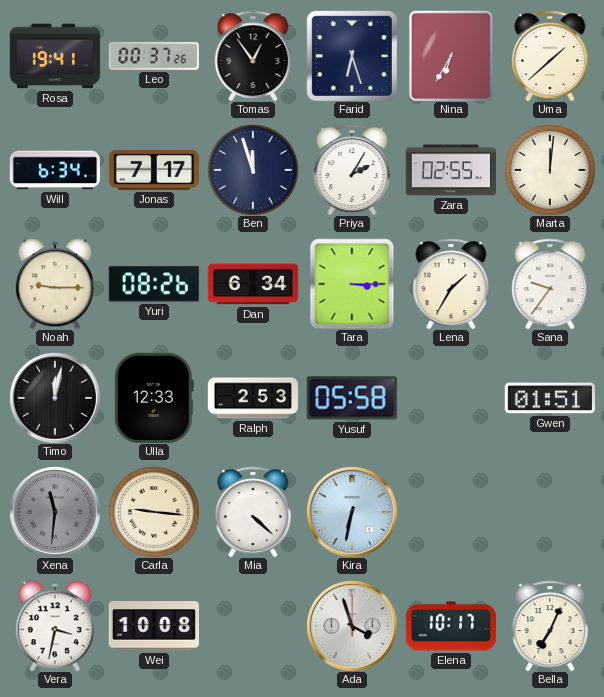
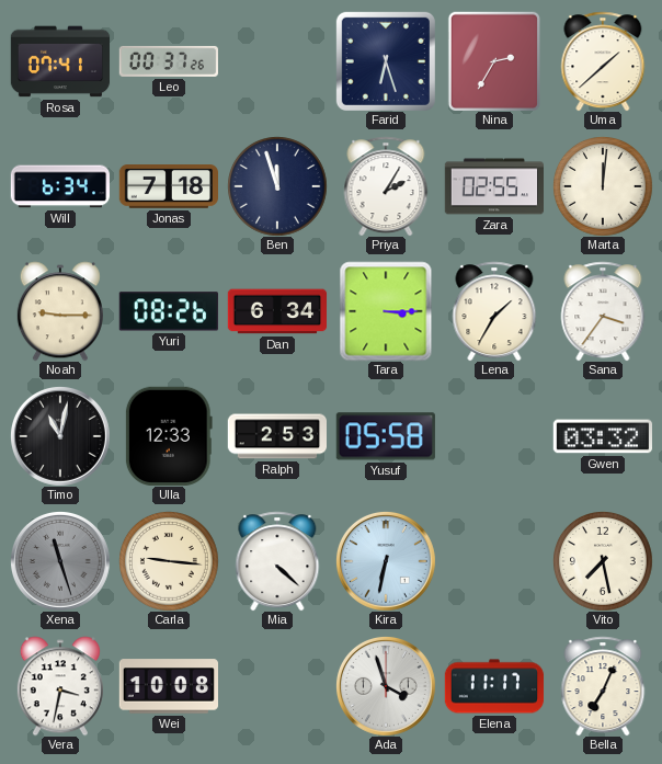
Rosa: 19:41 -> 07:41 (60, 61)
Tomas: 12:54 -> none (253, 56)
Nina: 6:35 -> 2:35 (493, 60)
Jonas: 7:17 -> 7:18 (168, 187)
Sana: 9:36 -> 3:36 (603, 311)
Timo: 12:02 -> 11:02 (60, 436)
Gwen: 01:51 -> 03:32 (602, 436)
Xena: 11:31 -> 11:27 (60, 561)
Vito: none -> 7:28 (603, 561)
Elena: 10:17 -> 11:17 (494, 686)
